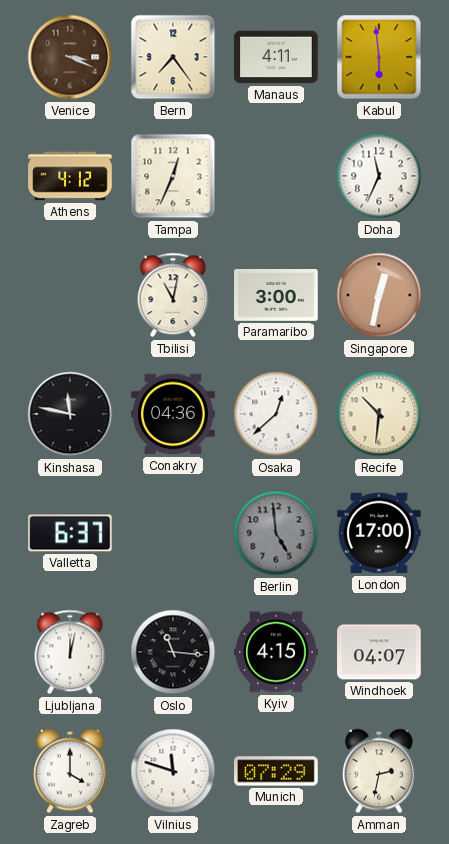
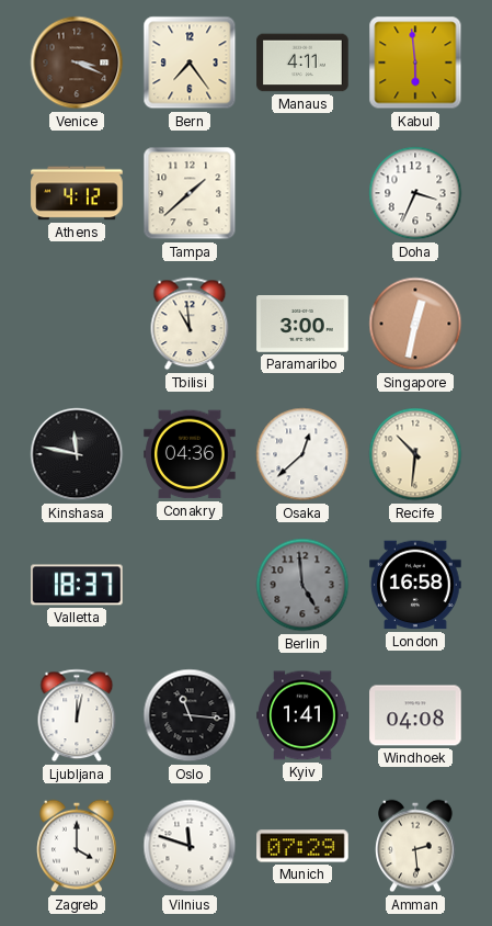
Tampa: 12:34 -> 1:38 (190, 193)
Doha: 11:34 -> 3:34 (415, 193)
Tbilisi: 11:02 -> 10:59 (190, 324)
Valletta: 6:37 -> 18:37 (77, 585)
London: 17:00 -> 16:58 (415, 585)
Kyiv: 4:15 -> 1:41 (302, 715)
Windhoek: 04:07 -> 04:08 (415, 715)
Amman: 2:32 -> 2:29 (415, 846)
